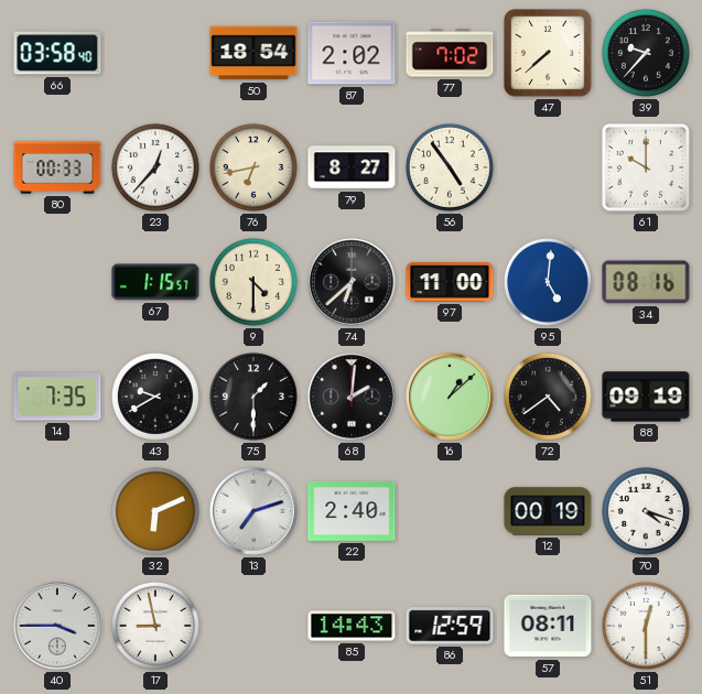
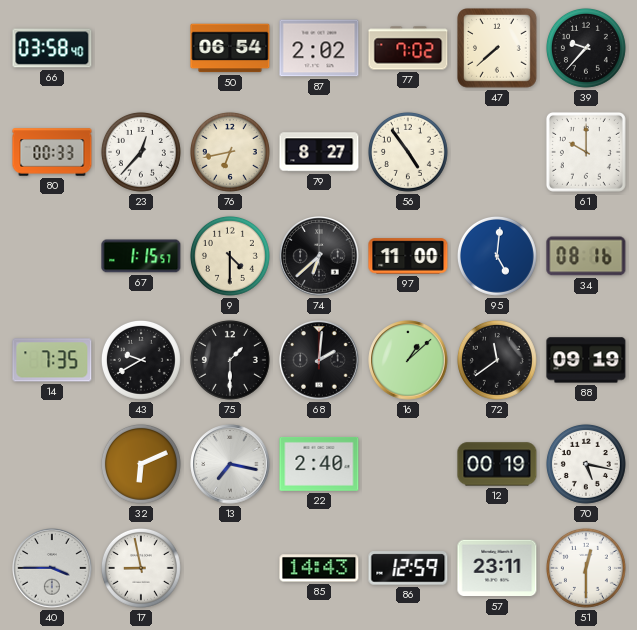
50: 18:54 -> 06:54 (230, 48)
72: 4:39 -> 11:39 (497, 360)
13: 7:12 -> 7:17 (230, 464)
70: 4:18 -> 5:17 (586, 464)
57: 08:11 -> 23:11 (497, 568)
